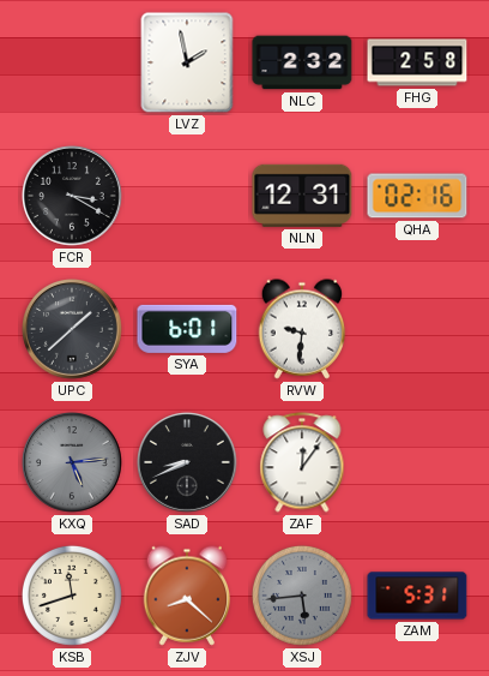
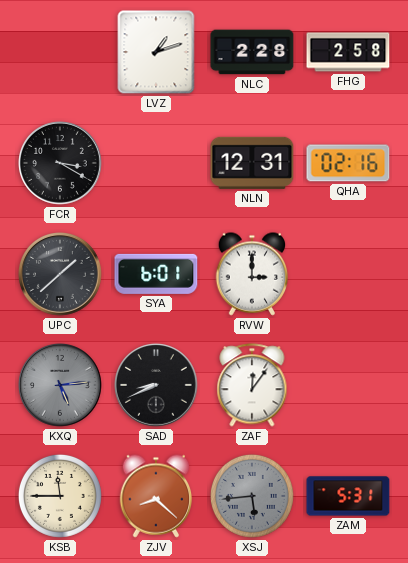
LVZ: 1:58 -> 1:12 (156, 52)
NLC: 2:32 -> 2:28 (252, 52)
RVW: 9:31 -> 3:00 (252, 274)
KSB: 11:42 -> 11:45 (60, 496)
